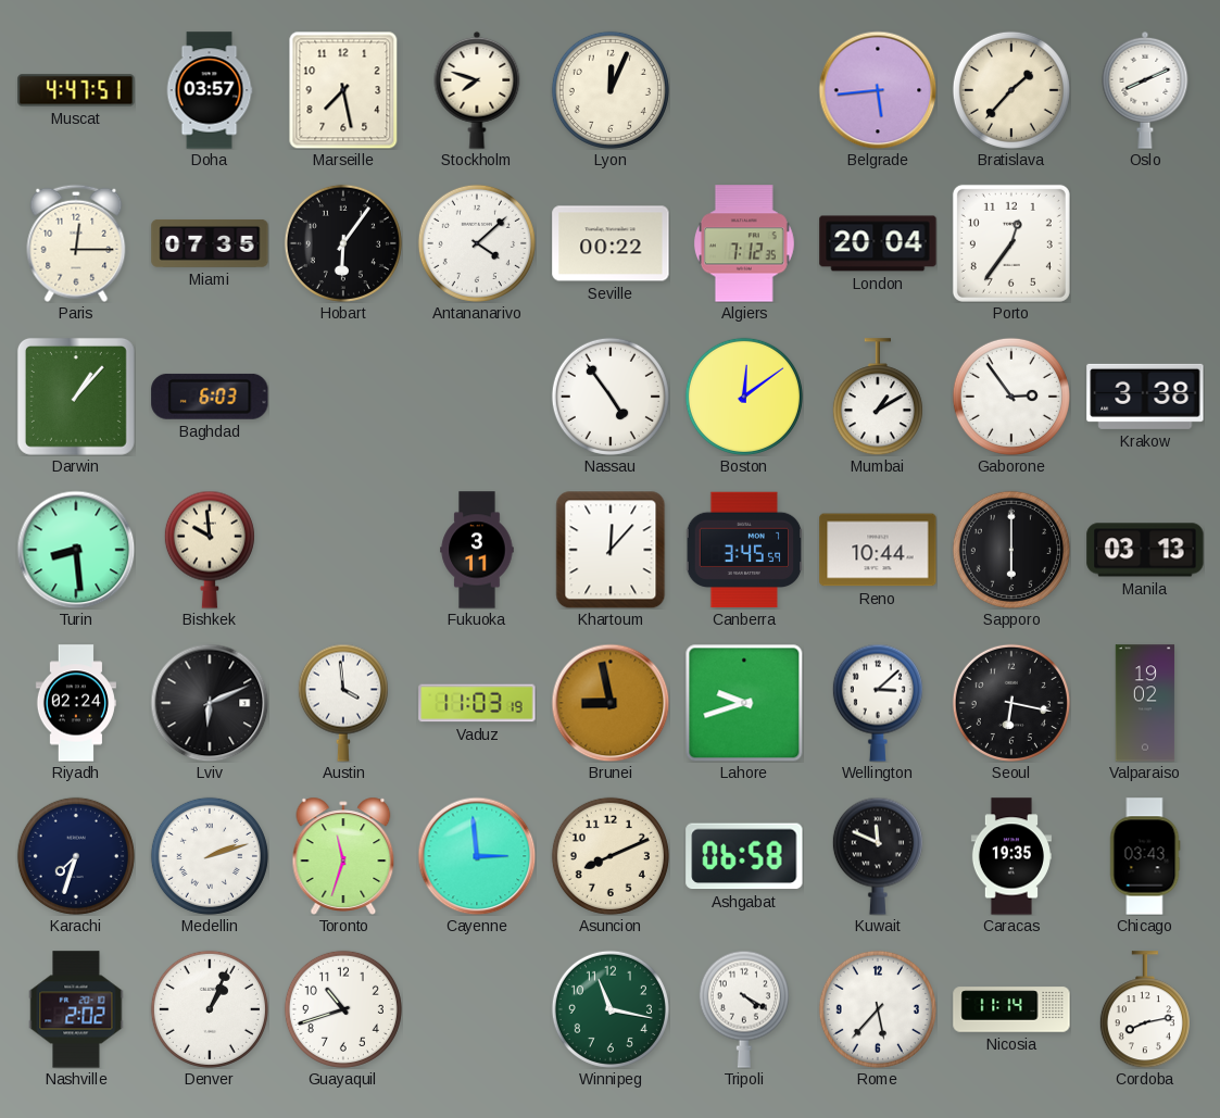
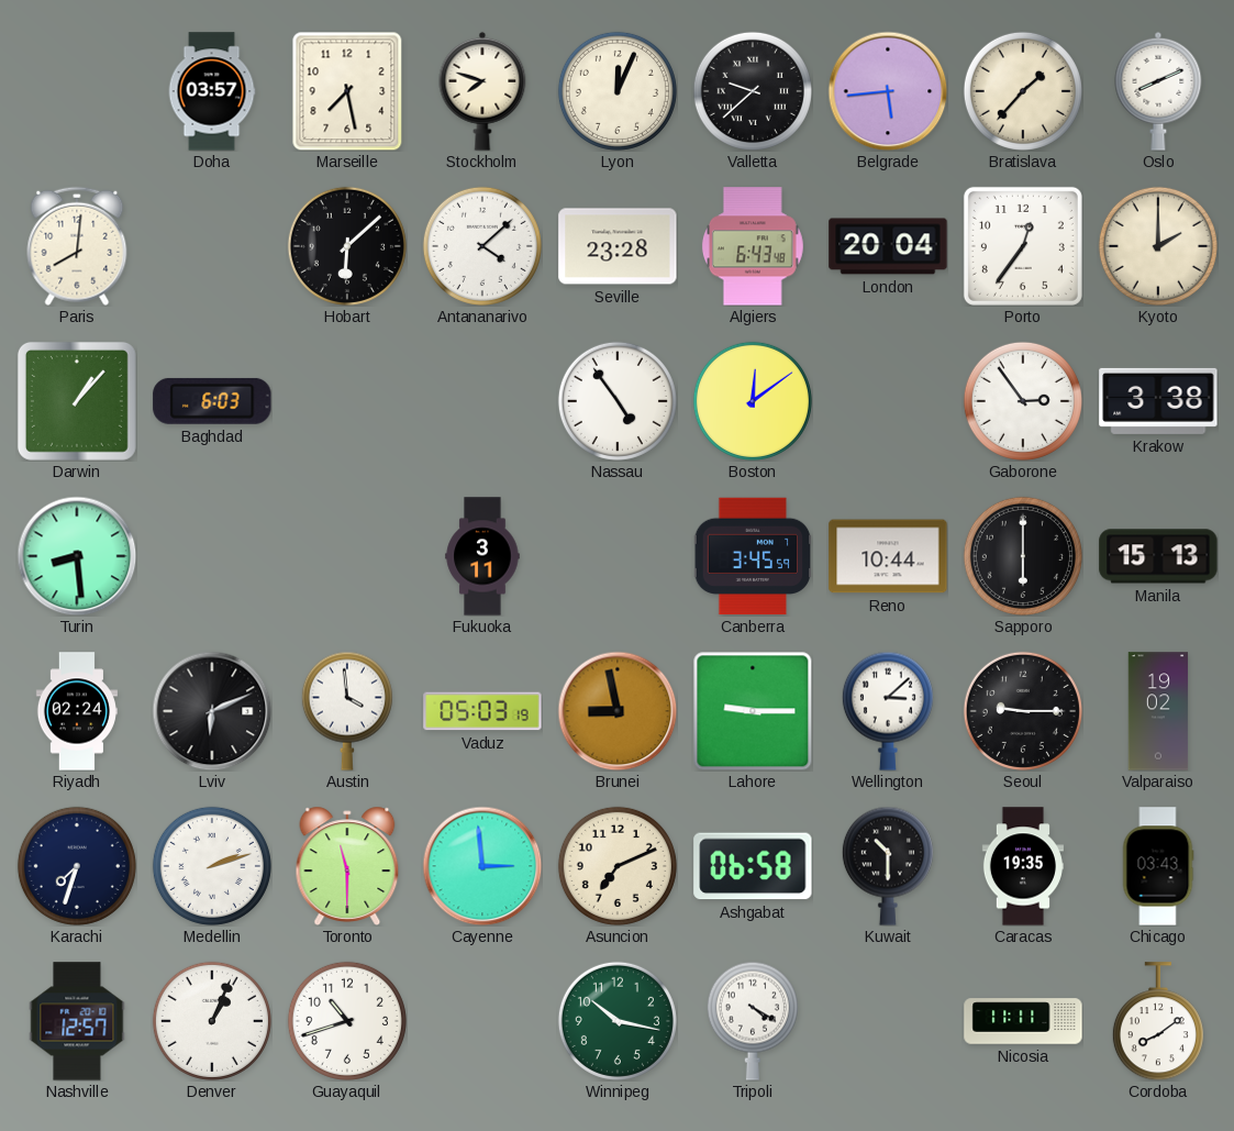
Muscat: 4:47 -> none (76, 90)
Valletta: none -> 9:38 (753, 91)
Paris: 12:15 -> 8:01 (77, 246)
Miami: 07:35 -> none (210, 243)
Hobart: 6:06 -> 6:08 (347, 246)
Seville: 00:22 -> 23:28 (618, 246)
Algiers: 7:12 -> 6:43 (753, 246)
Kyoto: none -> 2:00 (1158, 246)
Mumbai: 1:10 -> none (878, 397)
Bishkek: 9:59 -> none (210, 550)
Khartoum: 12:07 -> none (611, 550)
Manila: 03:13 -> 15:13 (1158, 556)
Vaduz: 11:03 -> 05:03 (482, 711)
Lahore: 9:42 -> 9:15 (753, 711)
Seoul: 6:17 -> 9:15 (1023, 711)
Toronto: 11:33 -> 11:30 (347, 866)
Asuncion: 8:11 -> 7:11 (618, 866)
Kuwait: 11:49 -> 10:30 (888, 866)
Nashville: 2:02 -> 12:57 (77, 1021)
Winnipeg: 11:17 -> 10:17 (618, 1021)
Rome: 5:37 -> none (878, 1009)
Nicosia: 11:14 -> 11:11 (1023, 1021)
Cordoba: 8:13 -> 8:09 (1158, 1021)
